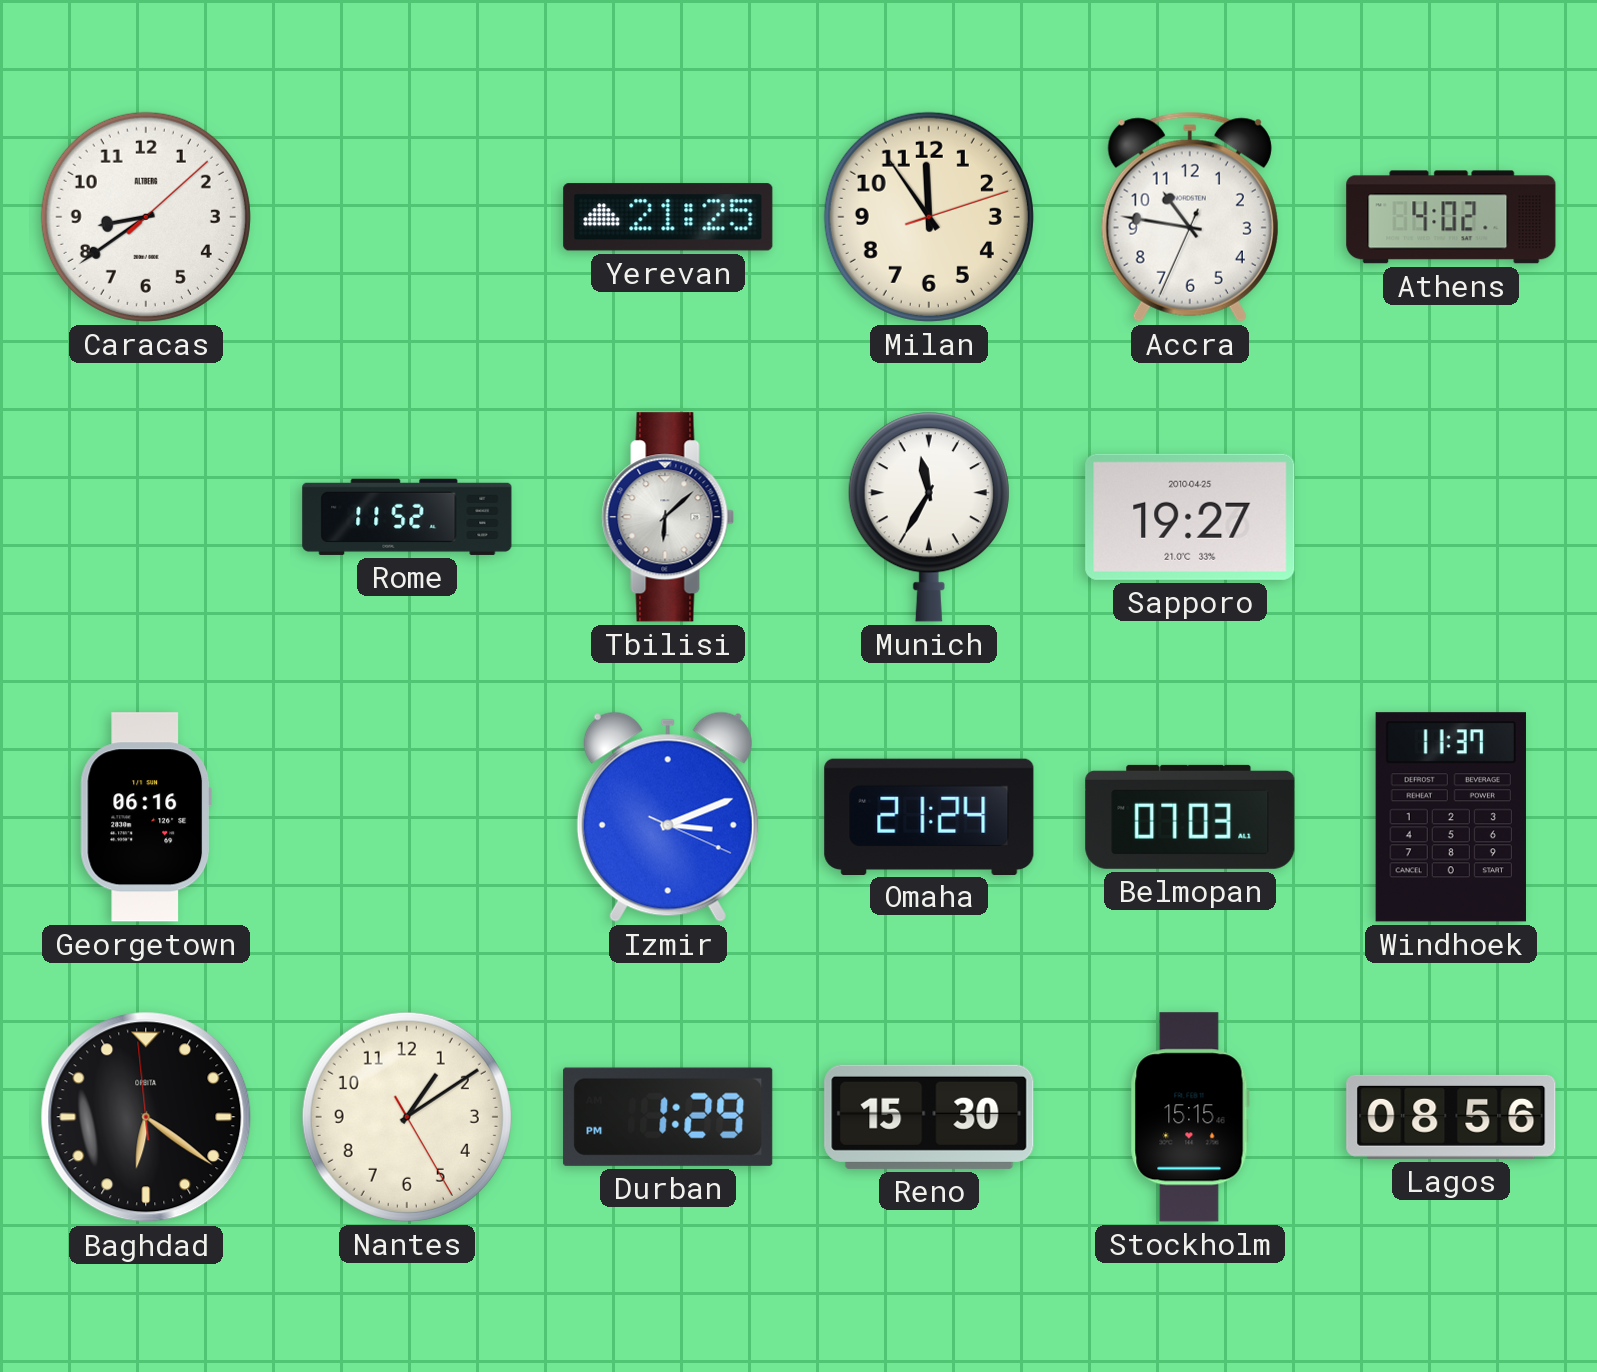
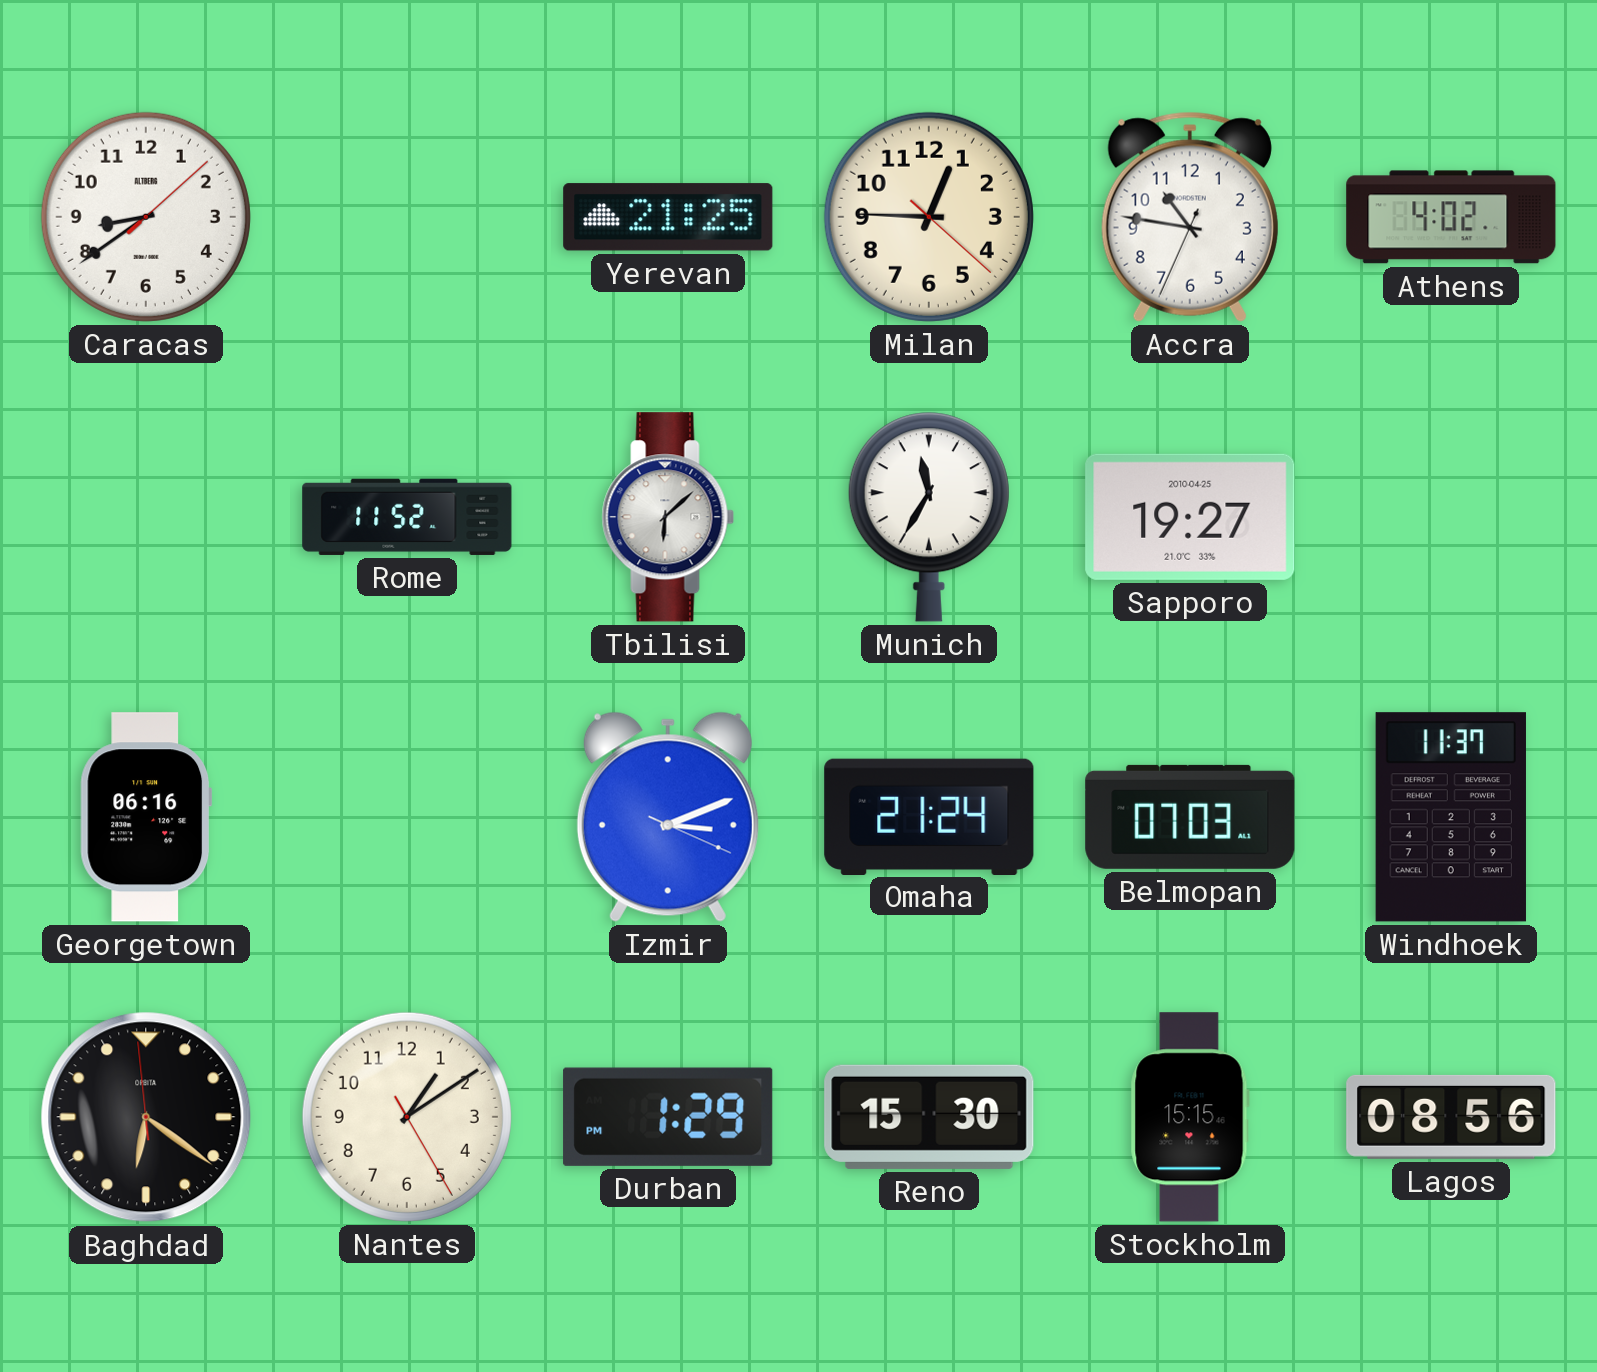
Milan: 11:54 -> 12:45 (929, 217)
